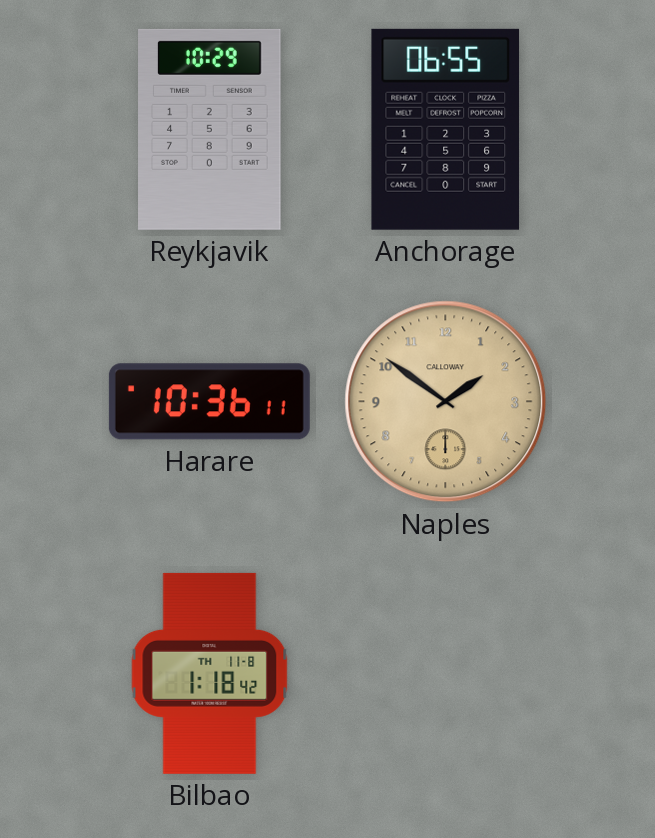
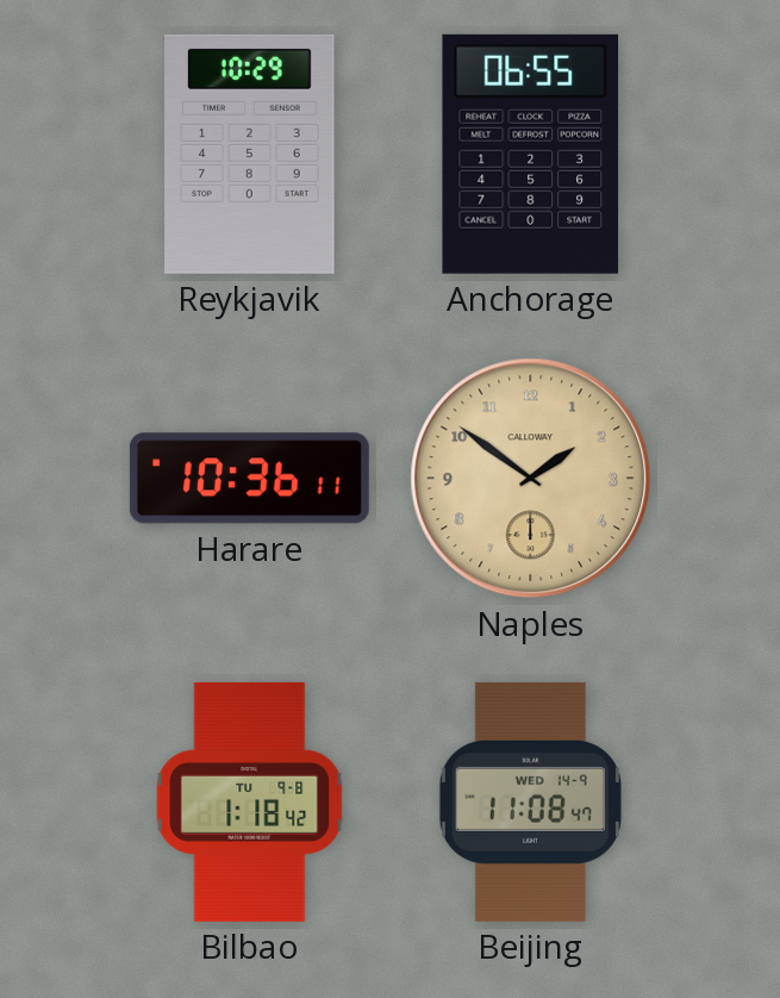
Bilbao date: TH 11-8 -> TU 9-8 (250, 801)
Beijing: none -> 11:08 (530, 801)
